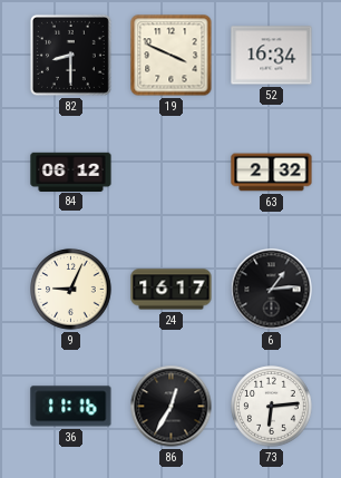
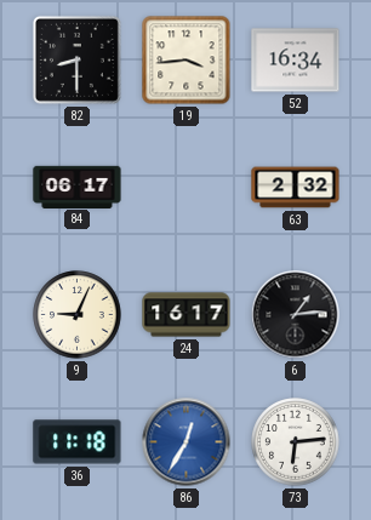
19: 3:49 -> 3:44 (187, 61)
84: 06:12 -> 06:17 (78, 187)
36: 11:16 -> 11:18 (78, 442)
86 dial: black -> blue (187, 442)
